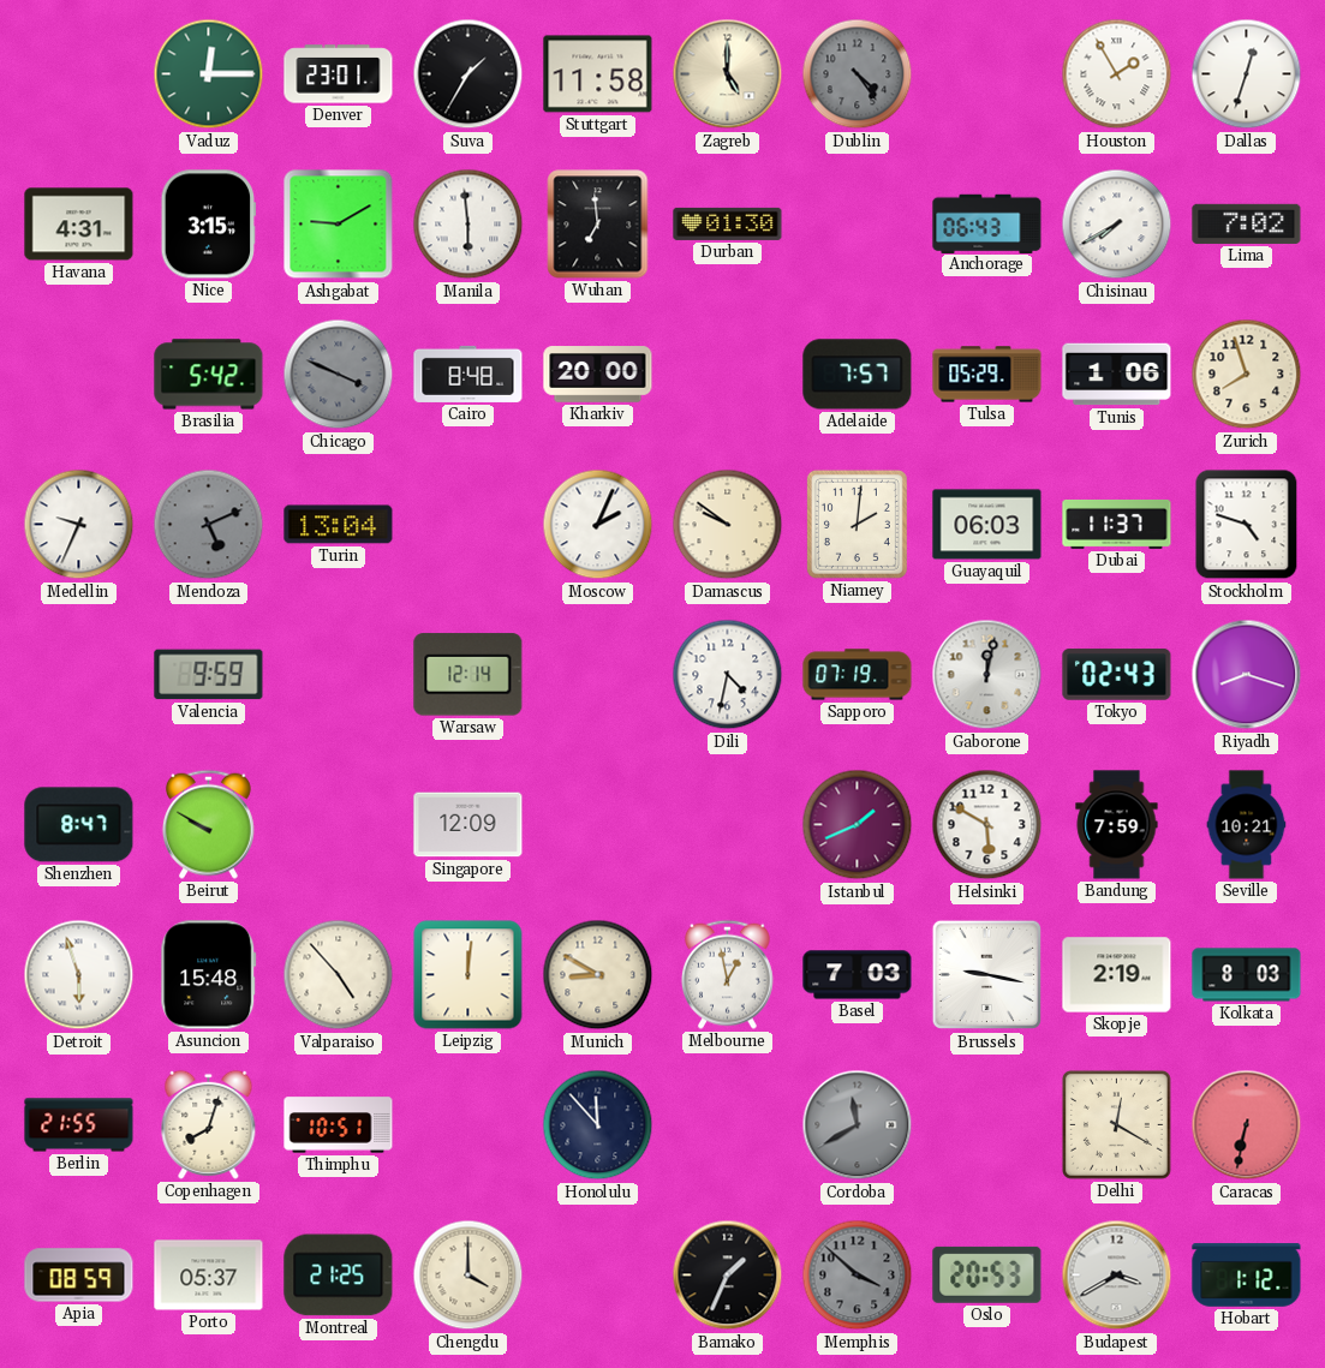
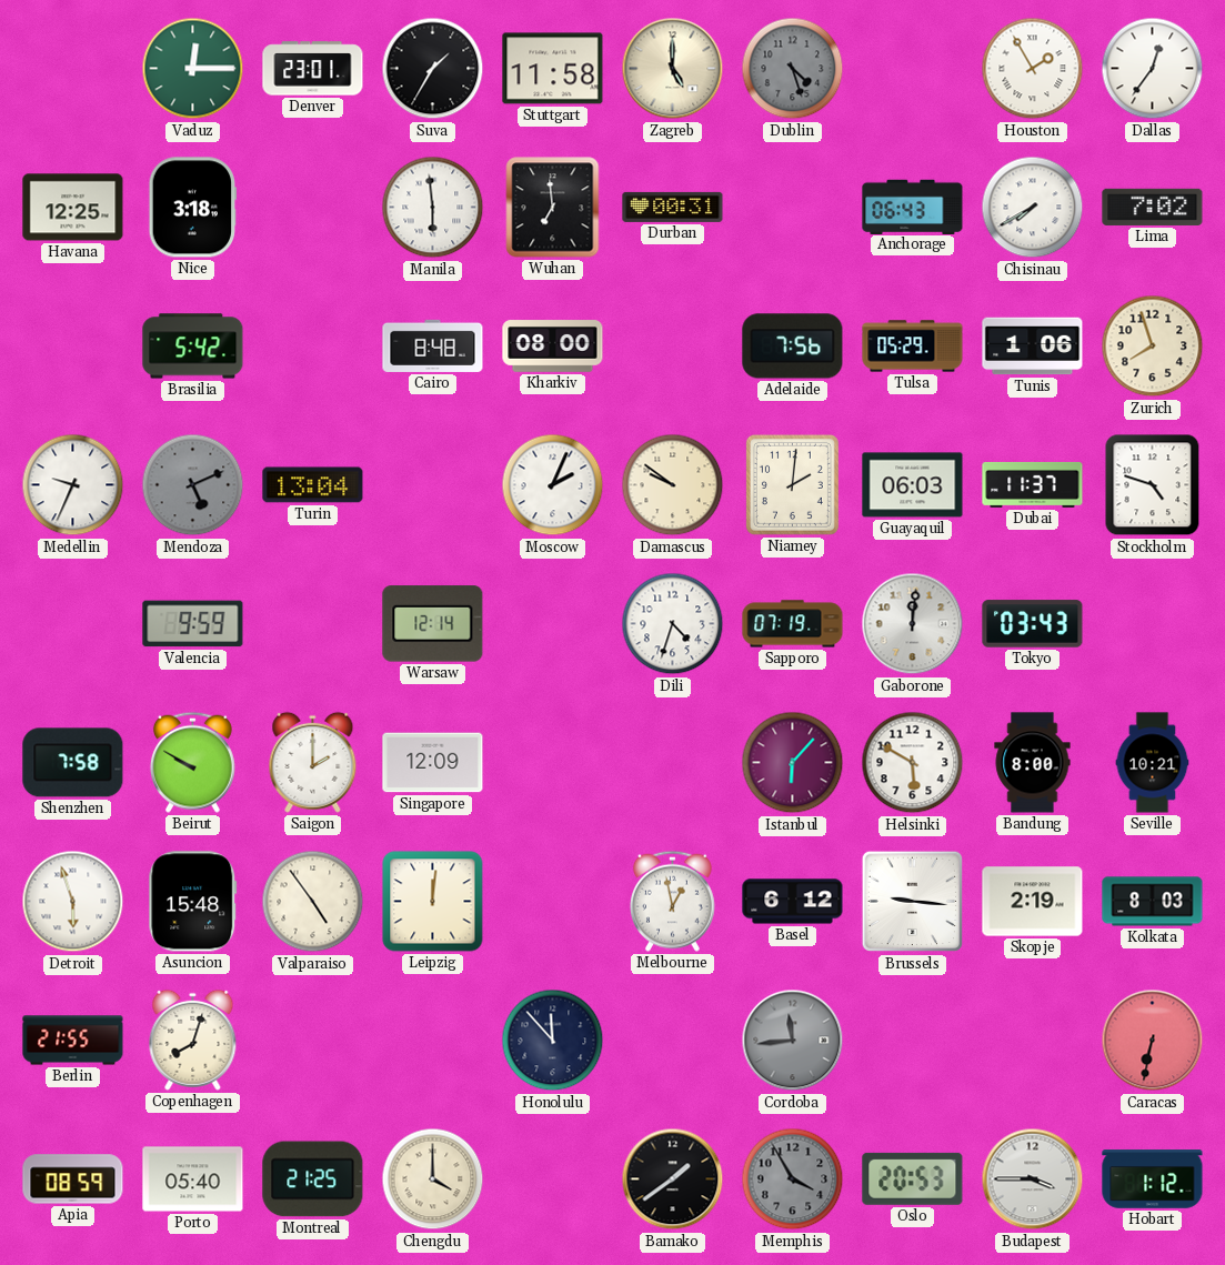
Dublin: 4:24 -> 4:27 (793, 69)
Dallas: 12:33 -> 12:36 (1153, 69)
Havana: 4:31 -> 12:25 (73, 208)
Nice: 3:15 -> 3:18 (193, 208)
Ashgabat: 9:10 -> none (339, 225)
Durban: 01:30 -> 00:31 (673, 207)
Chicago: 3:49 -> none (339, 375)
Kharkiv: 20:00 -> 08:00 (553, 347)
Adelaide: 7:57 -> 7:56 (793, 347)
Dili: 4:32 -> 4:33 (673, 624)
Gaborone: 12:02 -> 12:01 (913, 624)
Tokyo: 02:43 -> 03:43 (1033, 624)
Riyadh: 8:18 -> none (1247, 675)
Shenzhen: 8:47 -> 7:58 (73, 763)
Saigon: none -> 2:00 (313, 762)
Istanbul: 1:41 -> 6:07 (793, 763)
Bandung: 7:59 -> 8:00 (1033, 763)
Valparaiso: 4:53 -> 4:54 (313, 902)
Munich: 8:50 -> none (598, 975)
Basel: 7:03 -> 6:12 (793, 902)
Brussels: 9:17 -> 9:16 (913, 902)
Thimphu: 10:51 -> none (339, 1125)
Cordoba: 11:40 -> 11:44 (793, 1041)
Delhi: 12:20 -> none (1116, 1124)
Porto: 05:37 -> 05:40 (193, 1179)
Bamako: 1:34 -> 1:39 (673, 1179)
Memphis: 3:52 -> 3:55 (793, 1179)
Budapest: 3:40 -> 3:45 (1033, 1179)
